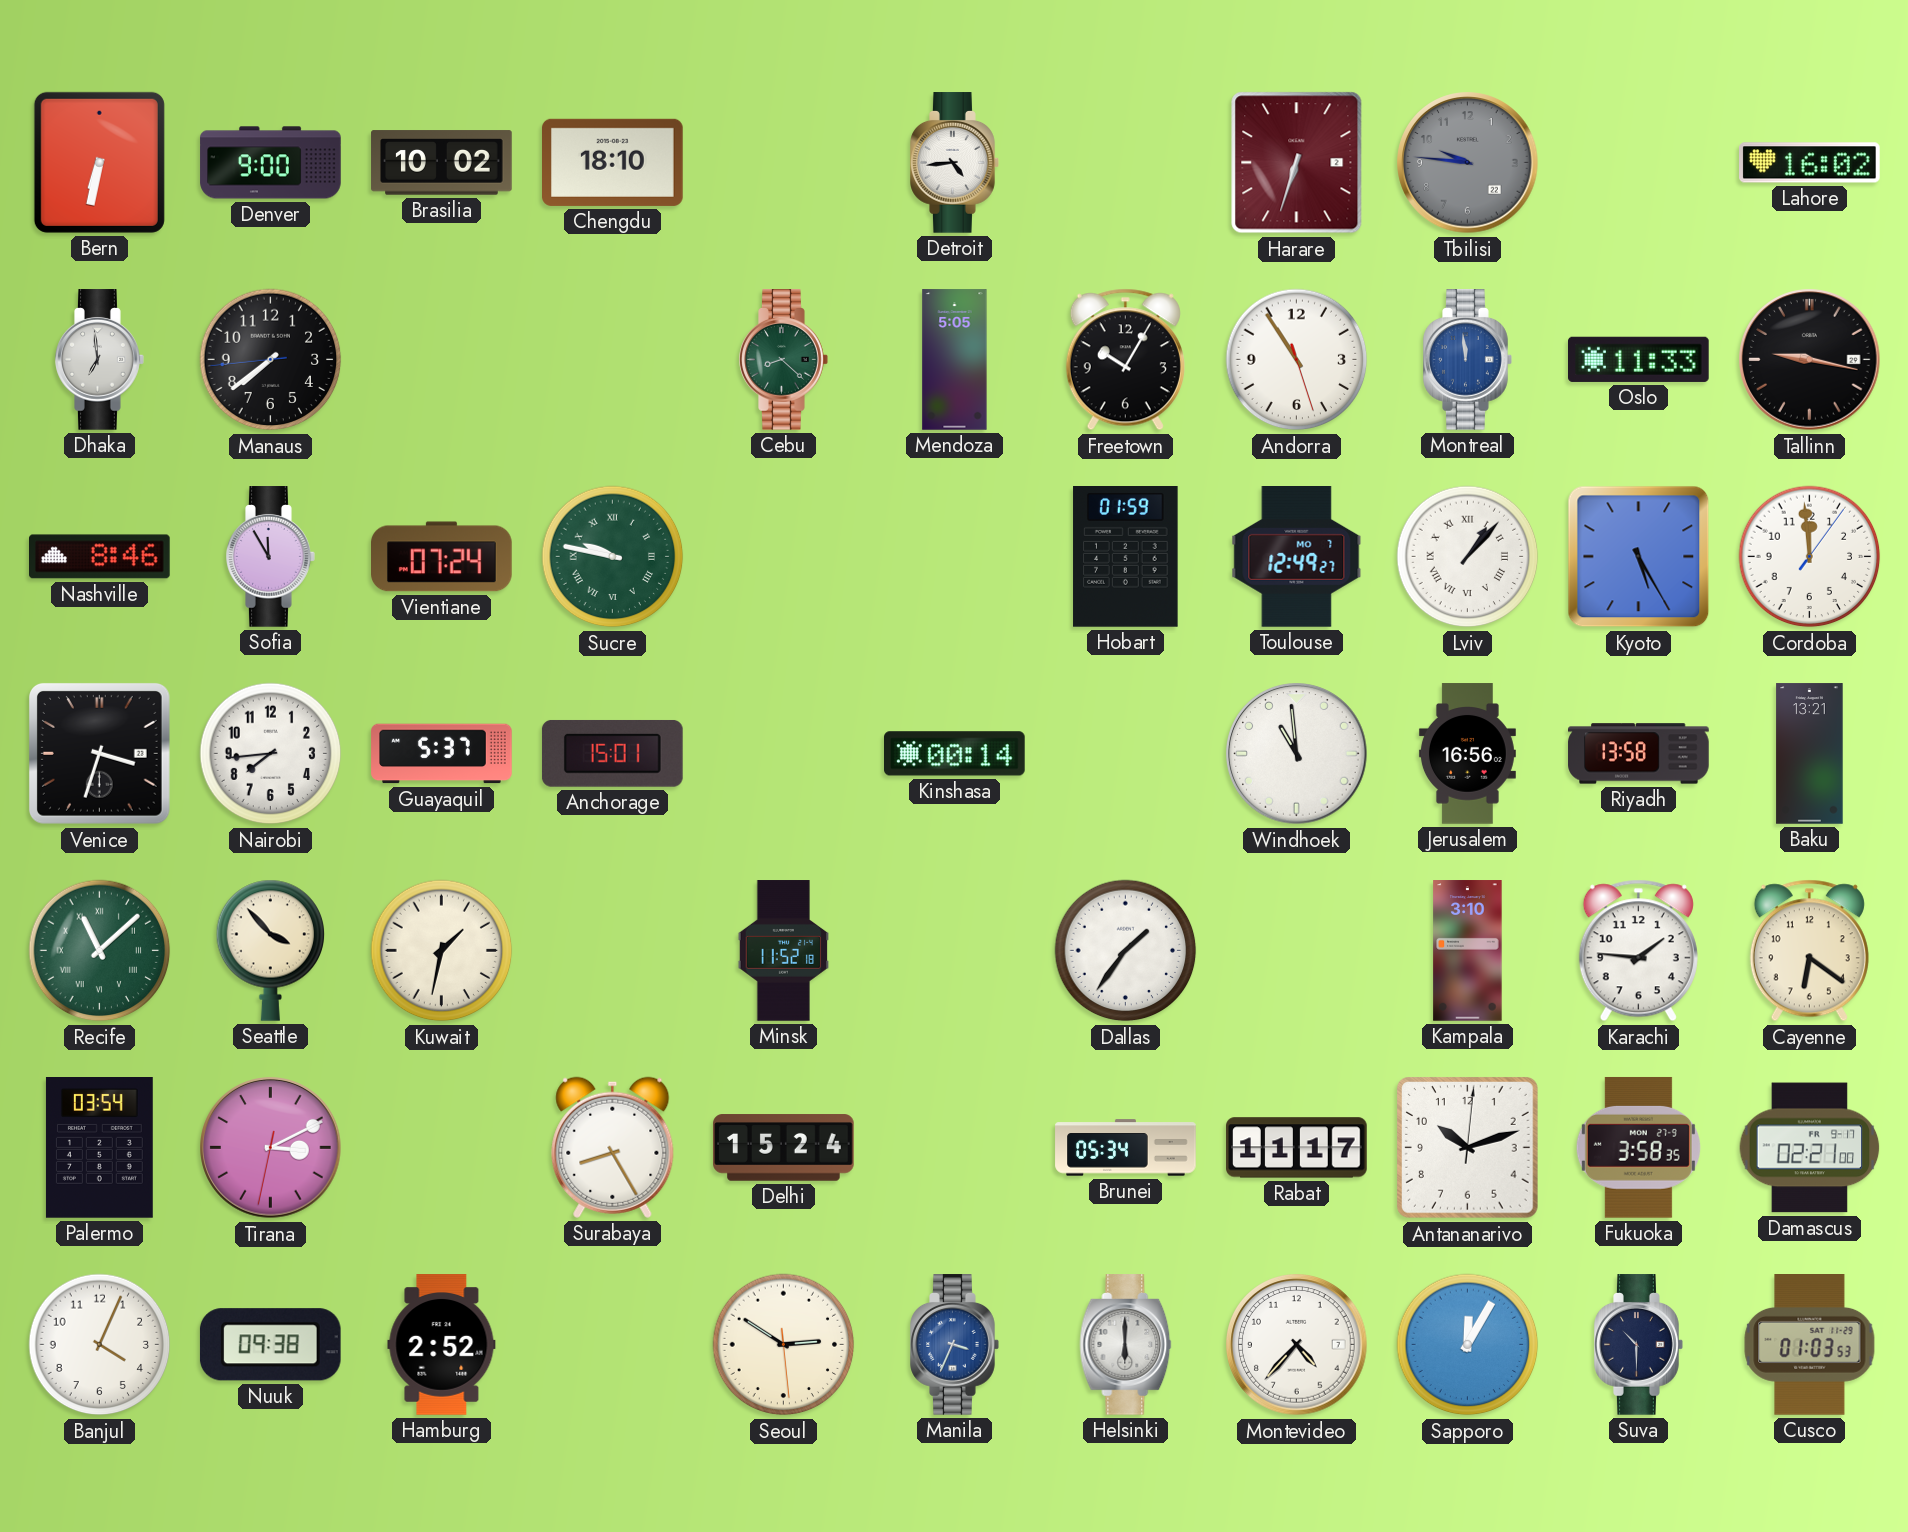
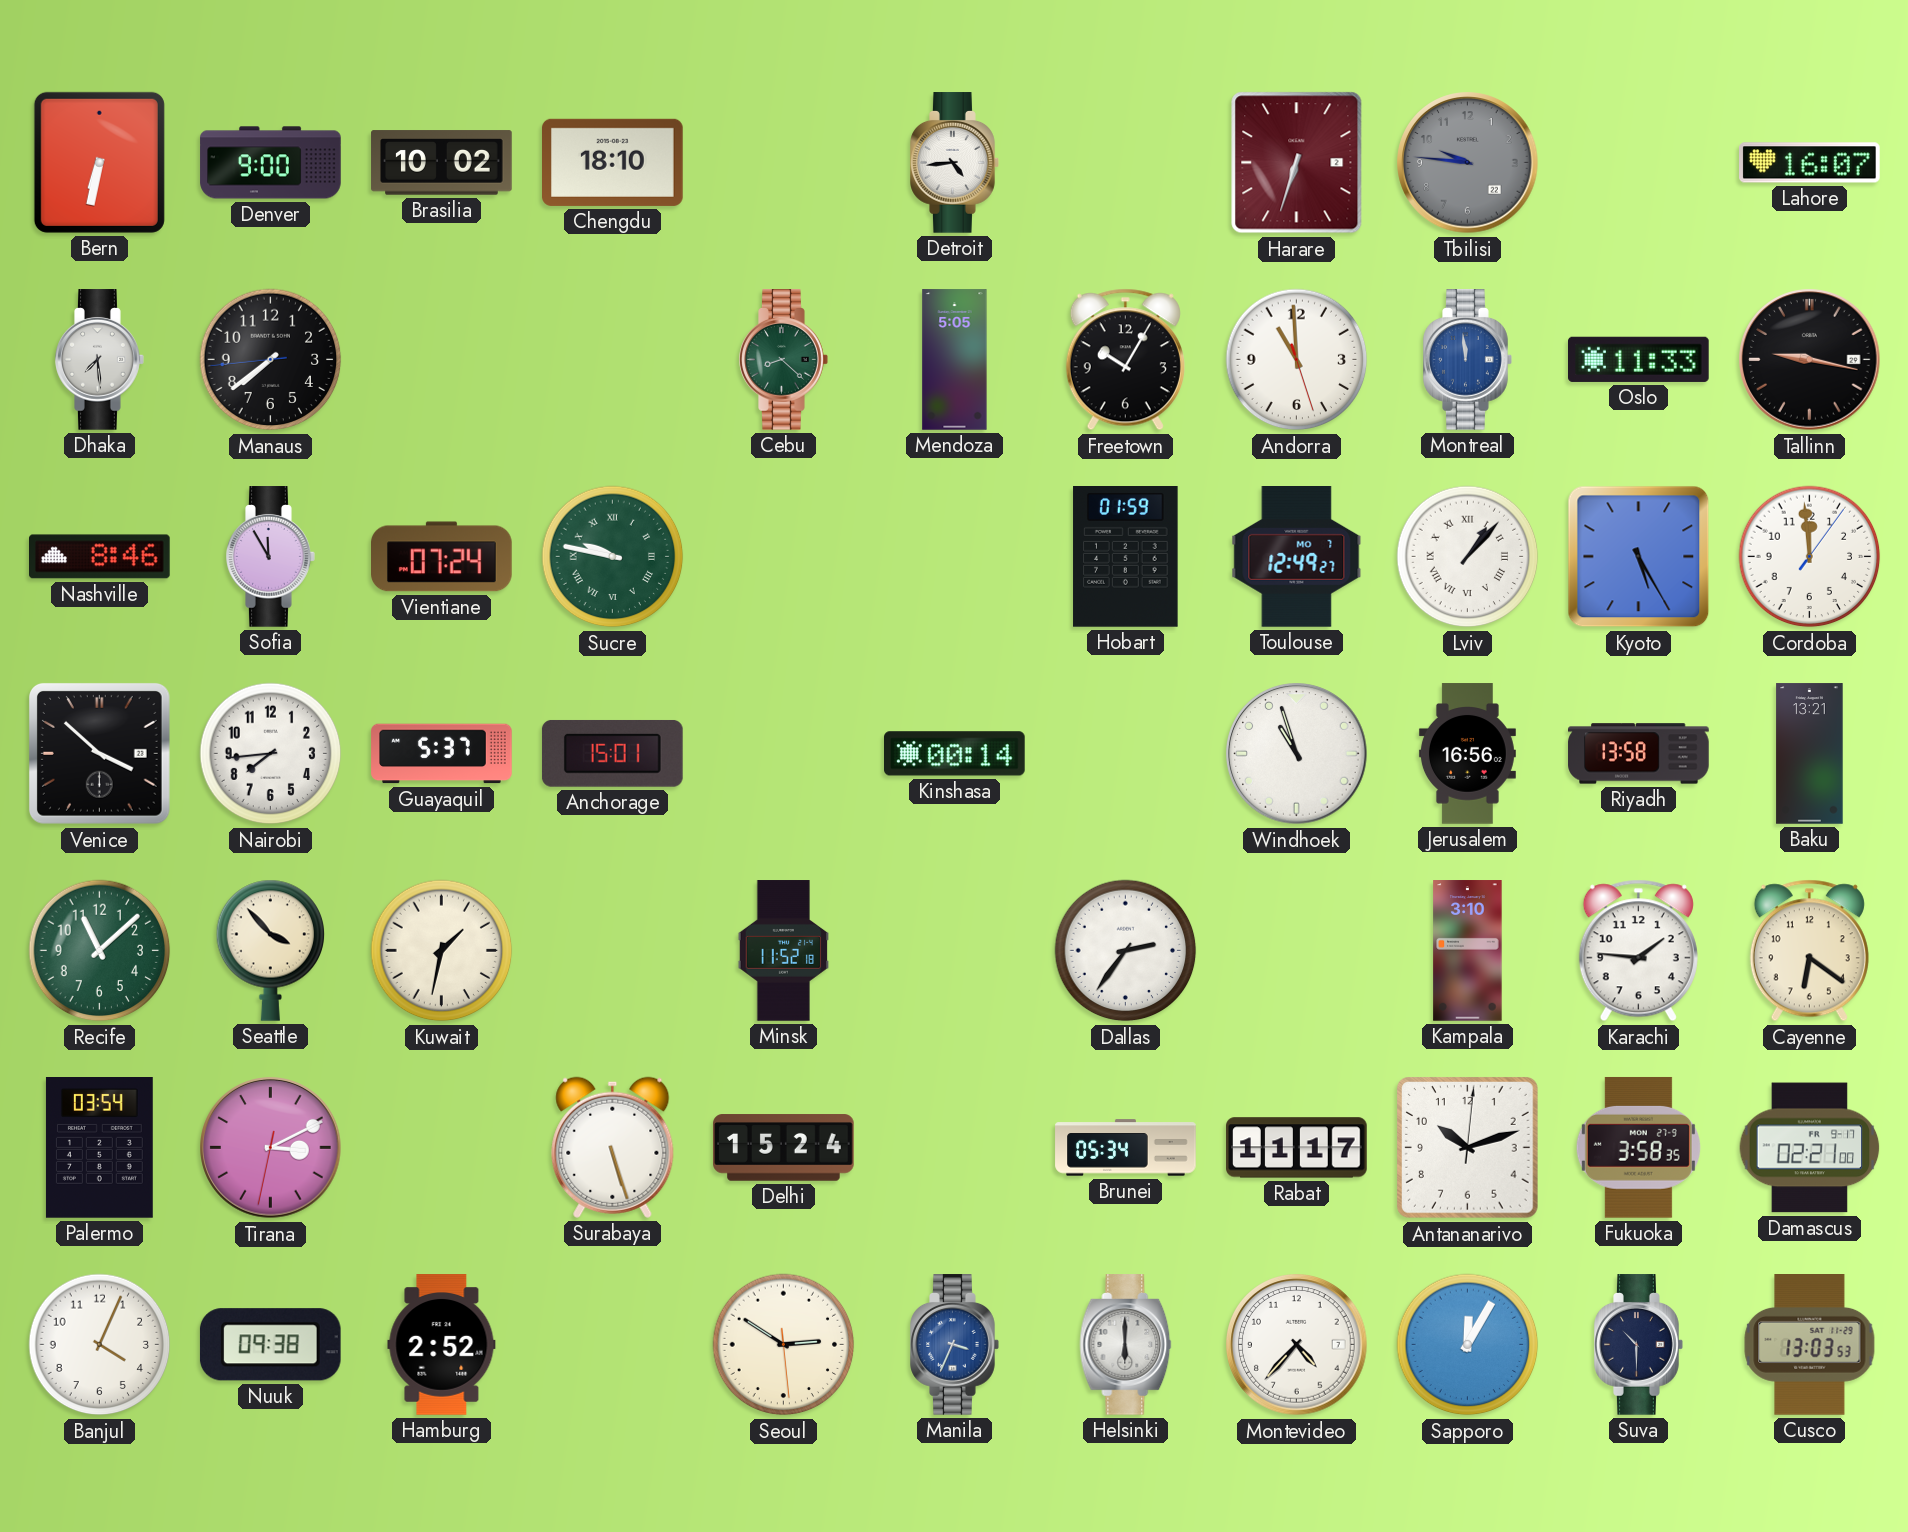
Lahore: 16:02 -> 16:07 (1810, 163)
Dhaka: 6:59 -> 7:29 (100, 360)
Andorra: 10:54 -> 10:59 (1297, 360)
Venice: 3:33 -> 3:52 (100, 754)
Windhoek: 10:59 -> 10:57 (1297, 754)
Recife numerals: Roman -> Arabic (100, 951)
Dallas: 1:36 -> 2:36 (1126, 951)
Surabaya: 8:25 -> 5:27 (613, 1147)
Cusco: 01:03 -> 13:03 (1810, 1345)
